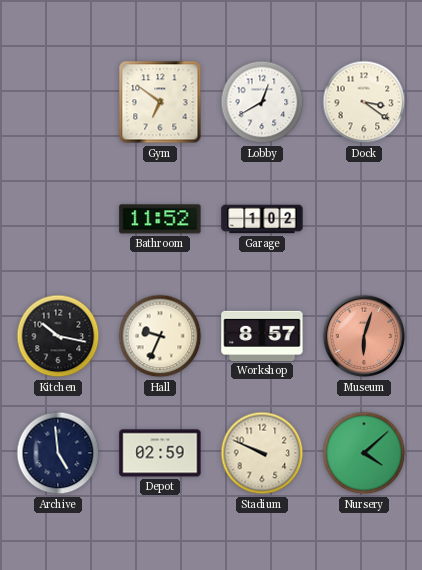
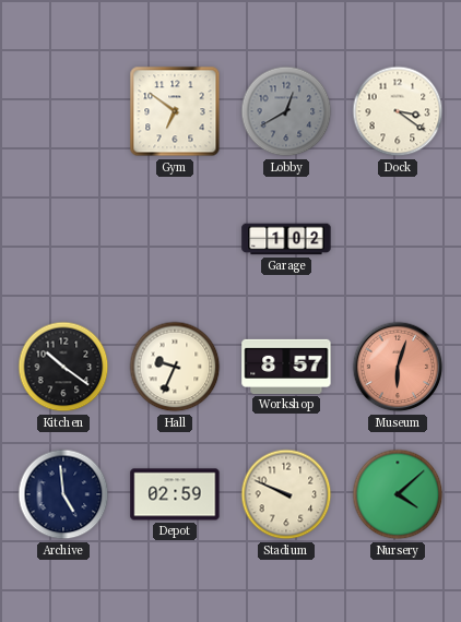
Lobby dial: white -> grey (286, 111)
Bathroom: 11:52 -> none (160, 219)
Kitchen: 10:17 -> 10:21 (63, 367)
